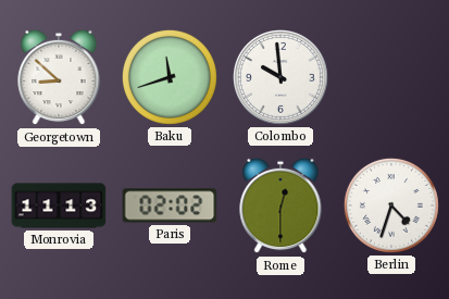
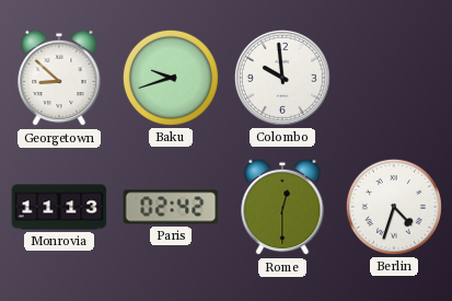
Baku: 11:42 -> 9:42 (171, 78)
Paris: 02:02 -> 02:42 (171, 207)
